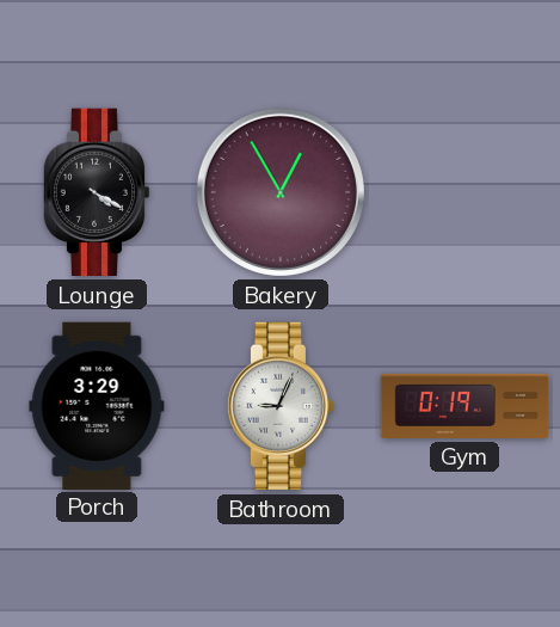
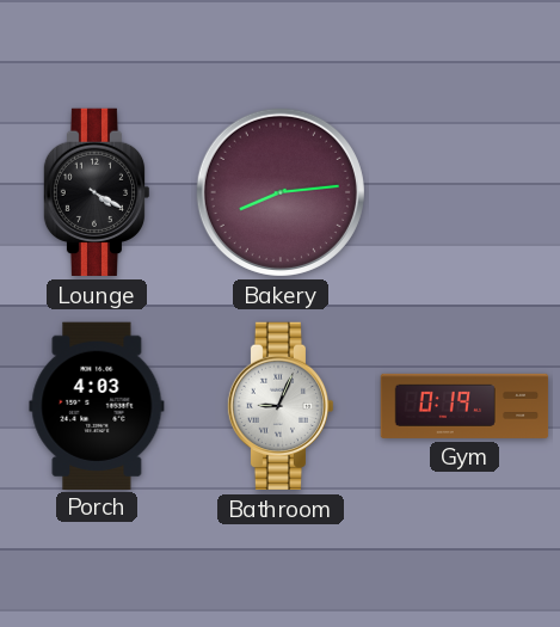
Bakery: 12:55 -> 8:14 (281, 192)
Porch: 3:29 -> 4:03 (97, 405)
